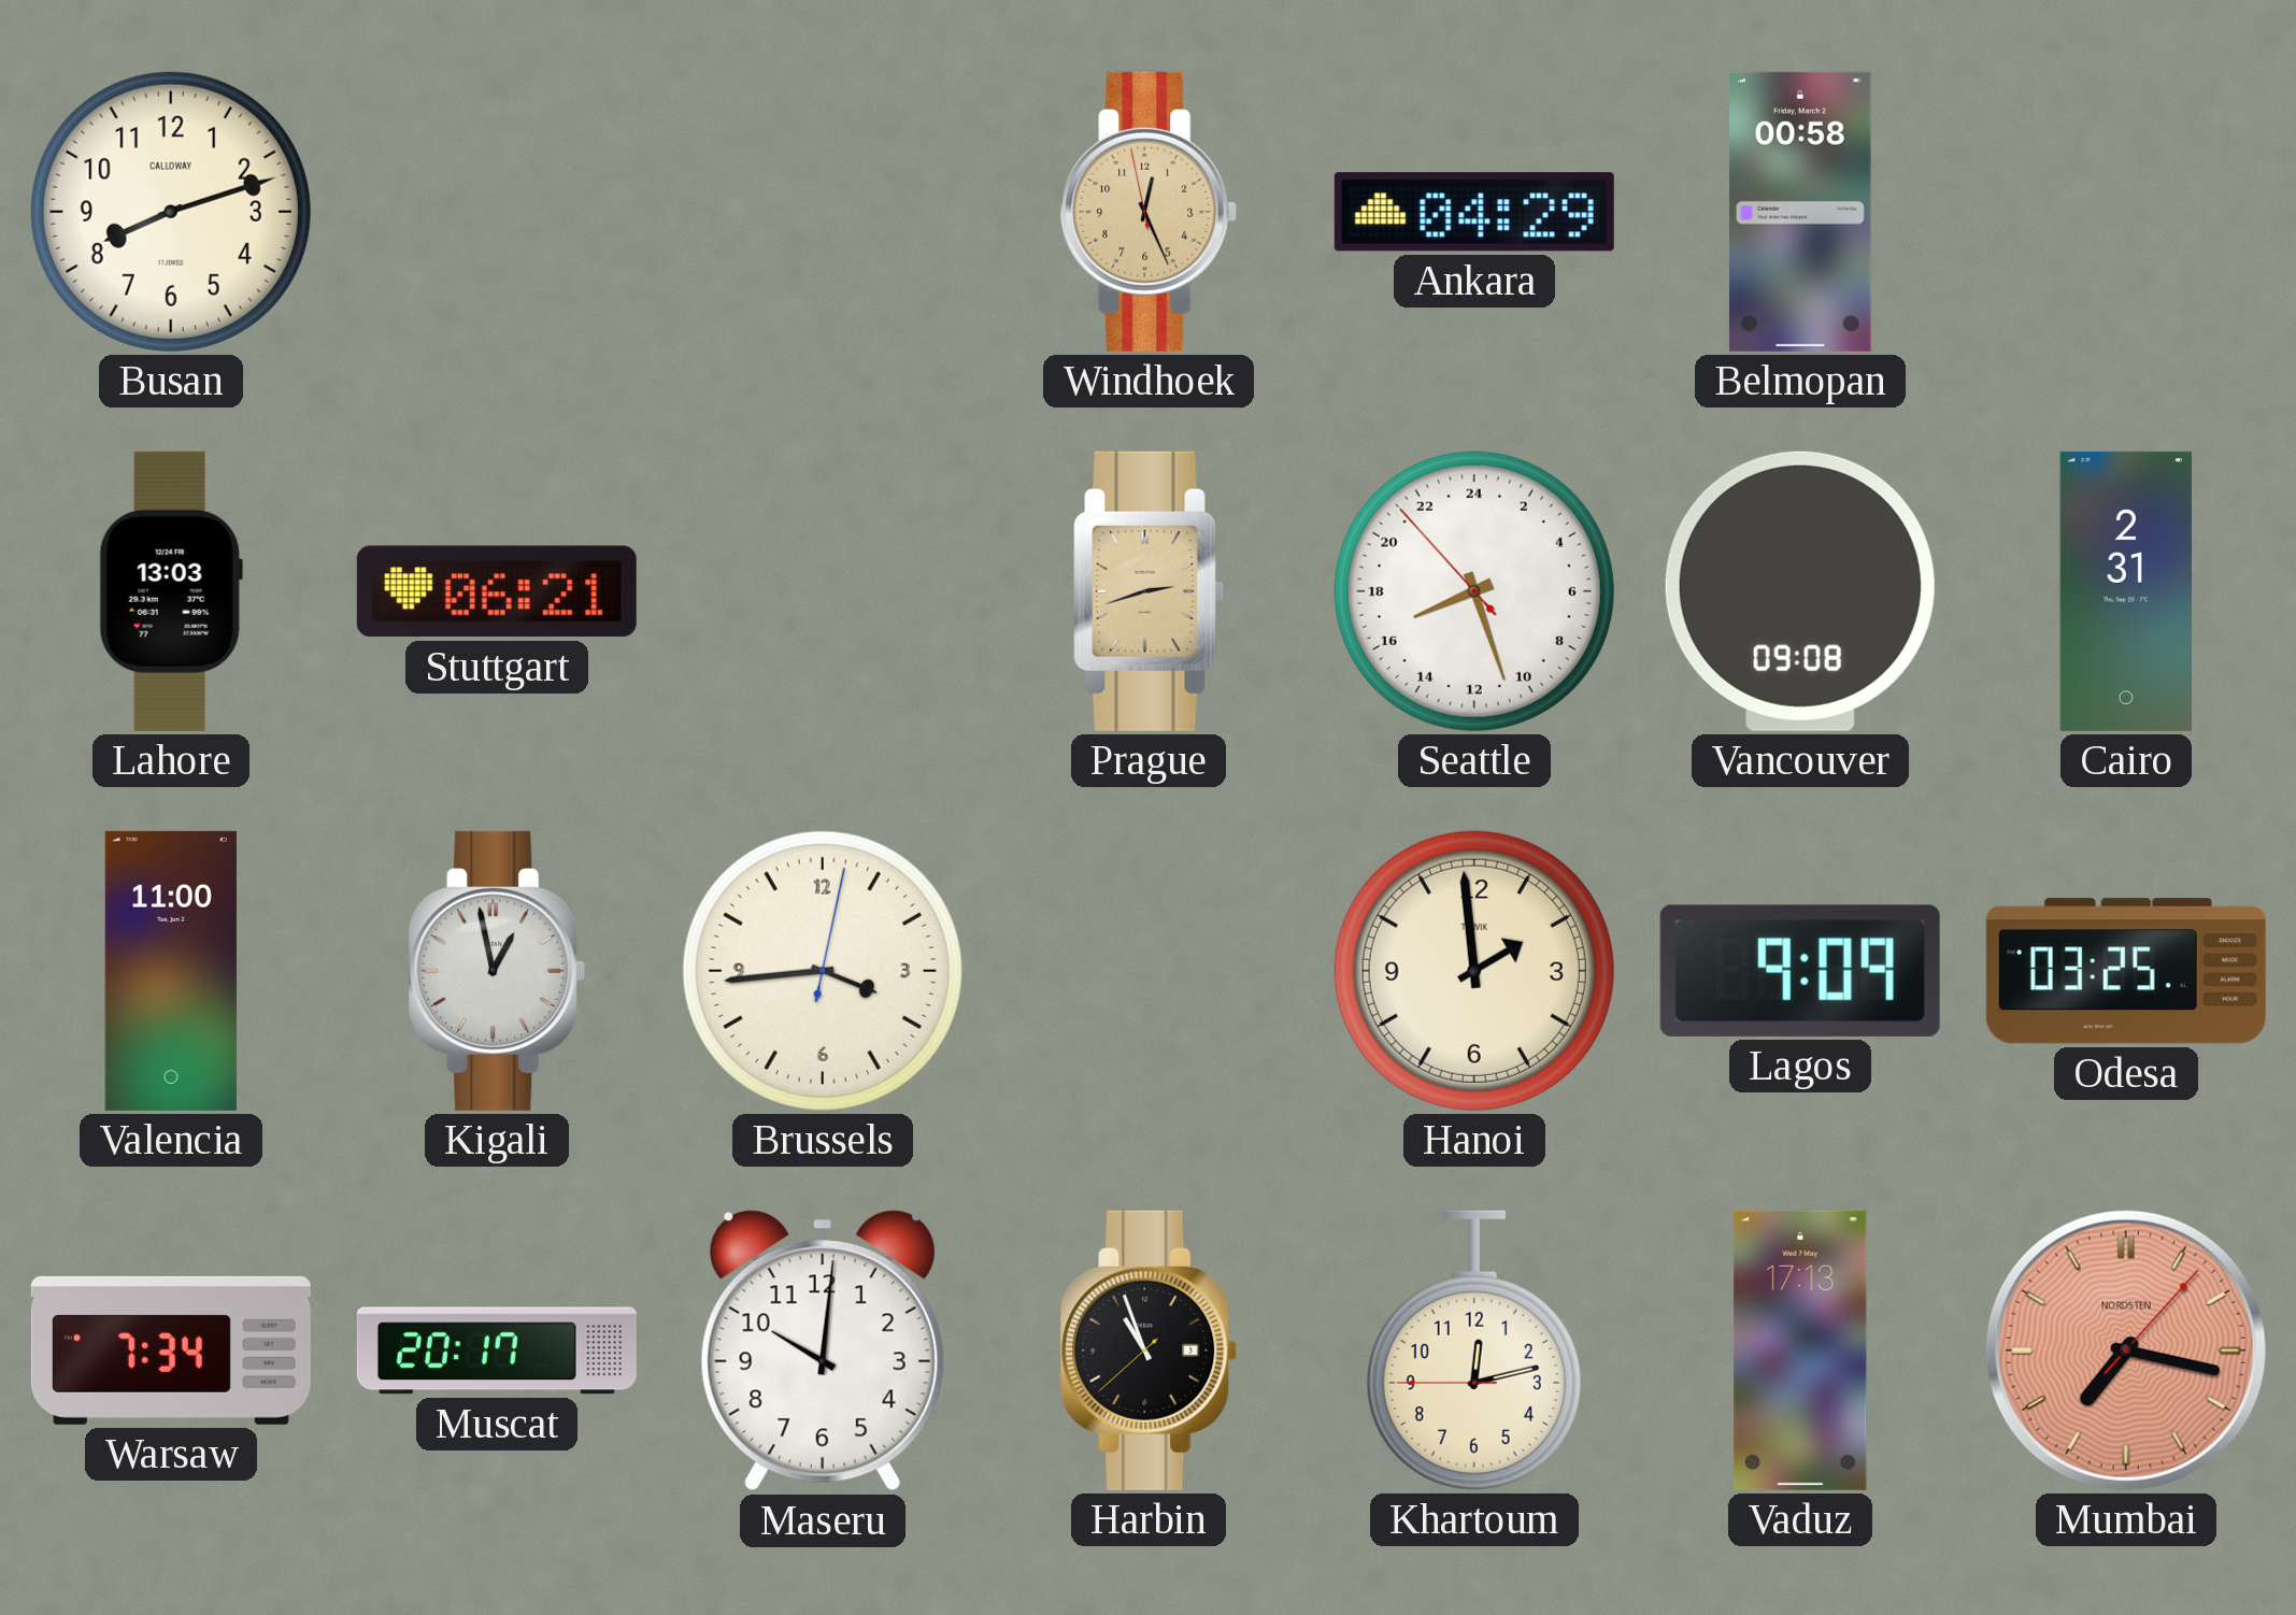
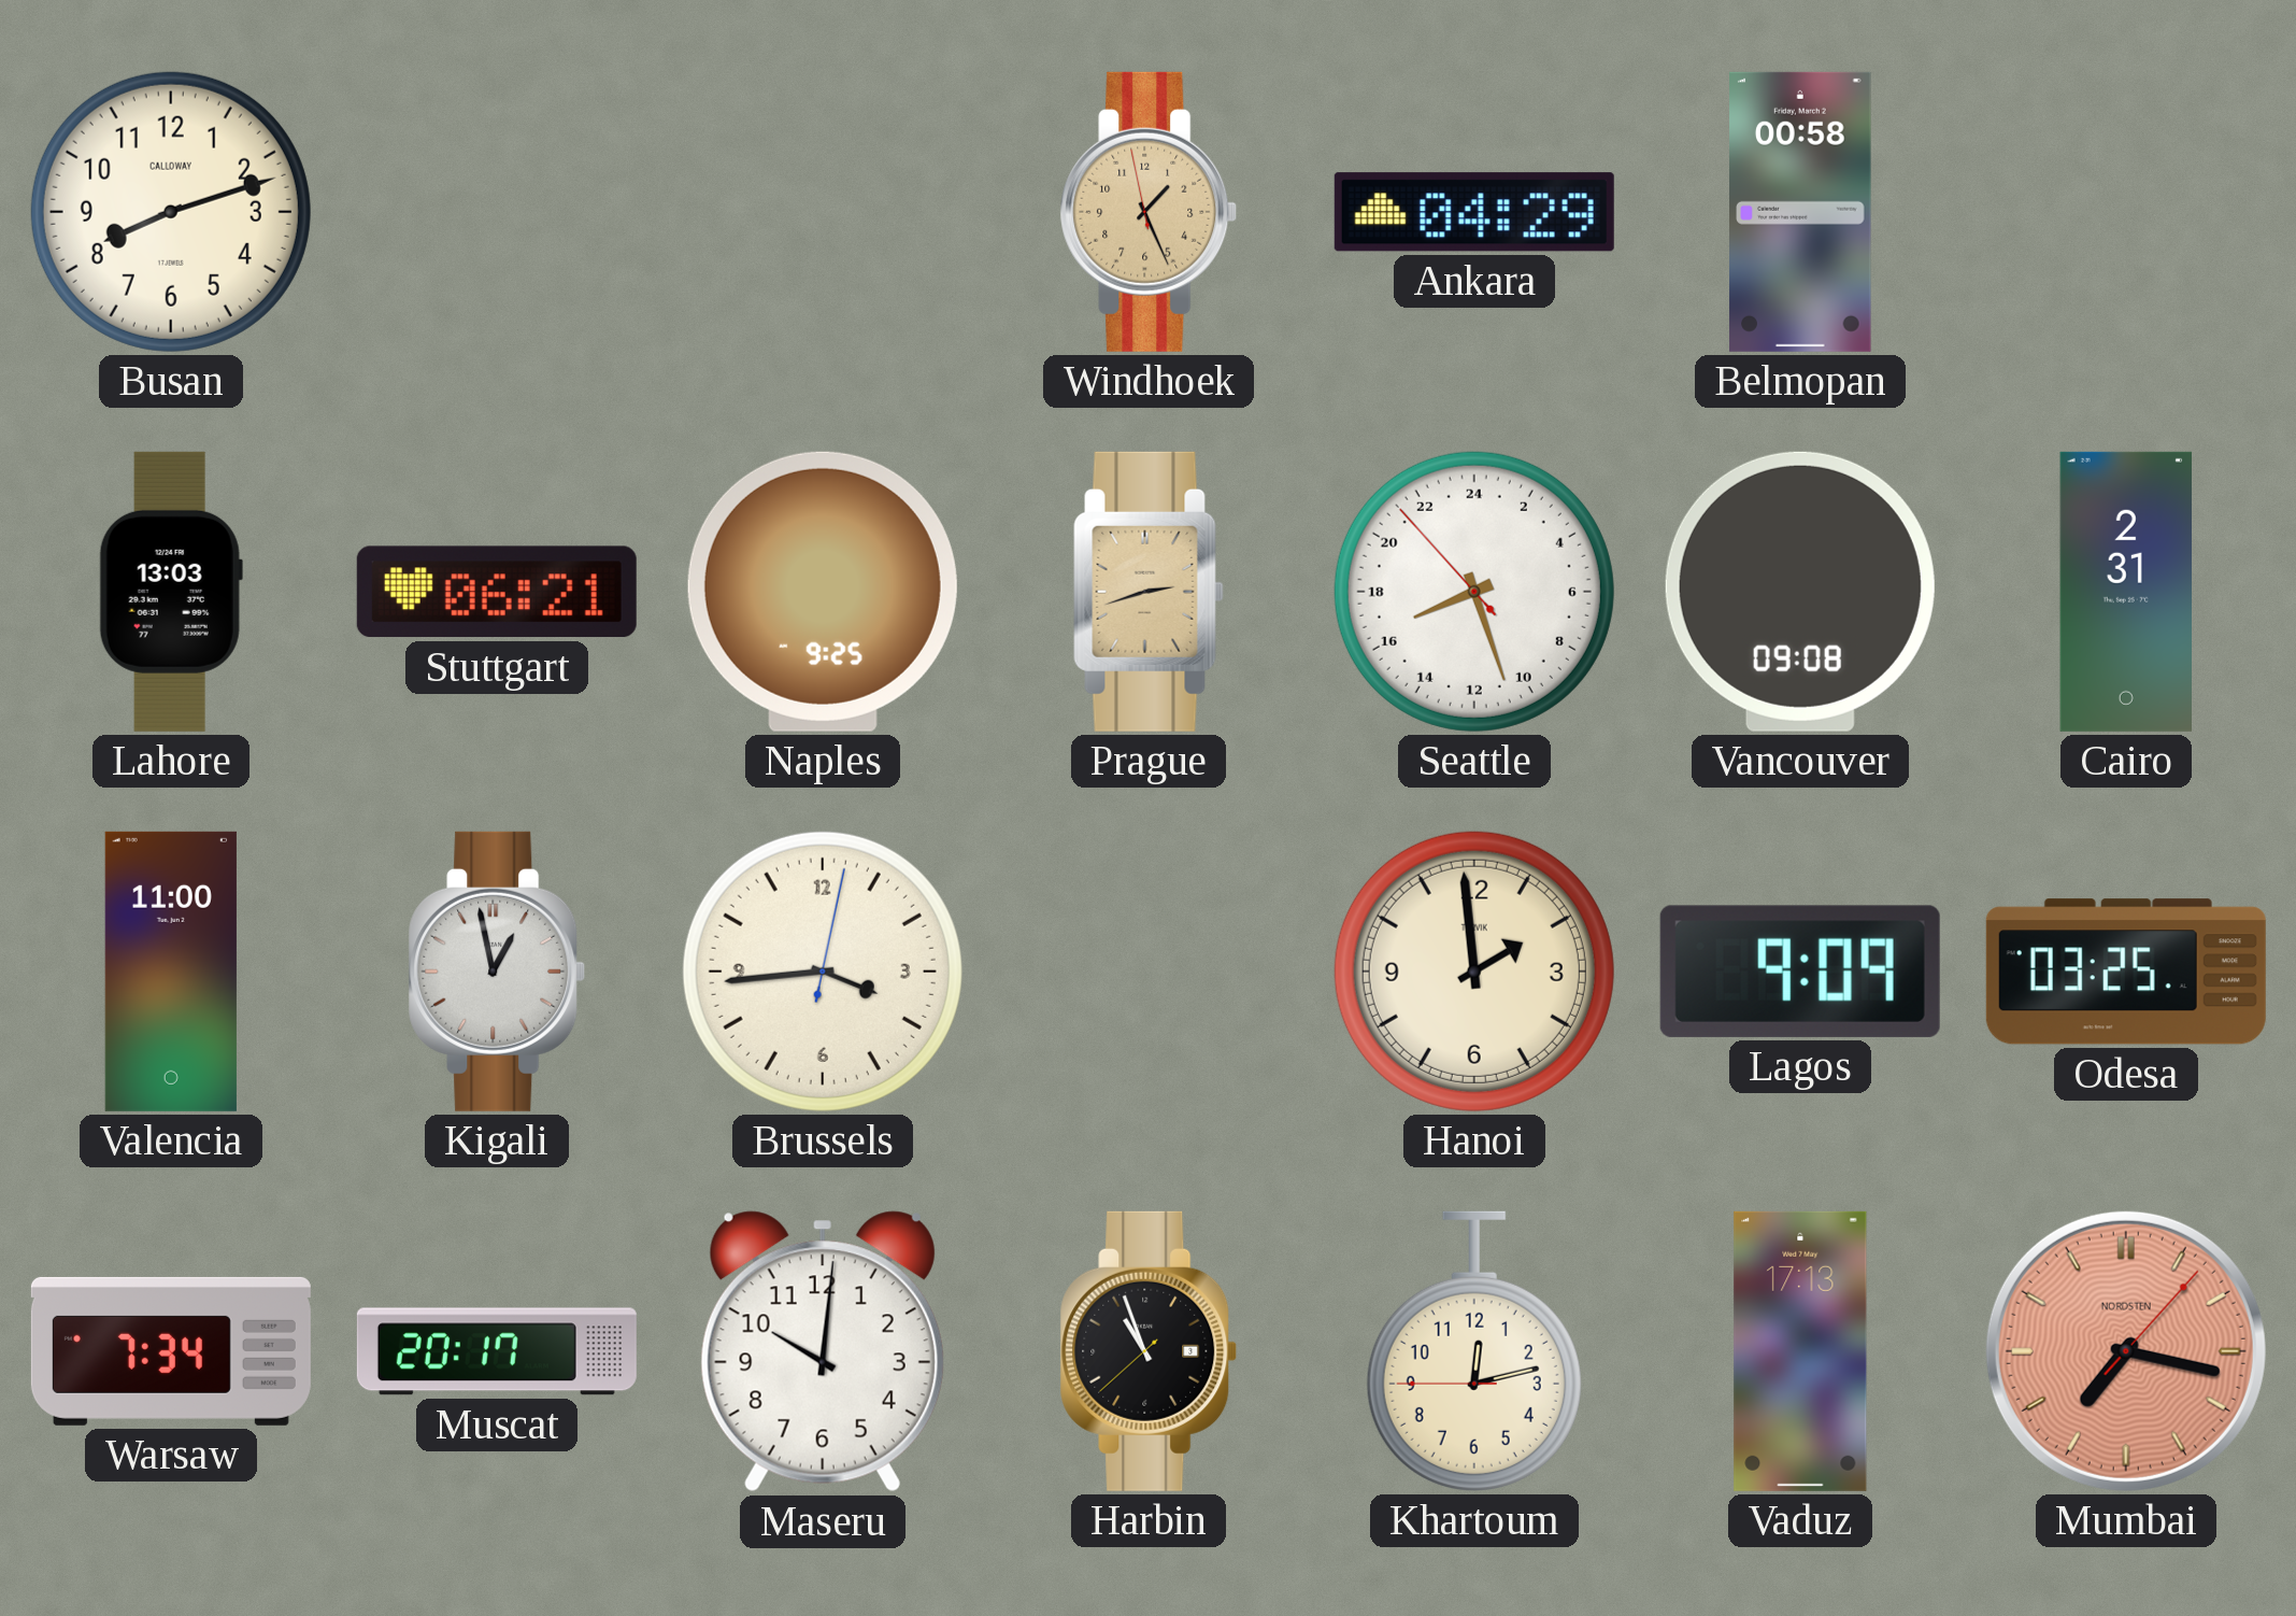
Windhoek: 12:25 -> 1:25 (1149, 212)
Naples: none -> 9:25 (823, 592)
